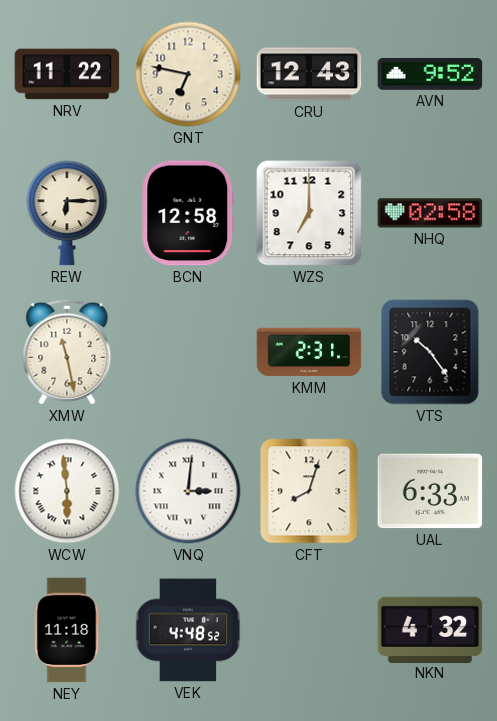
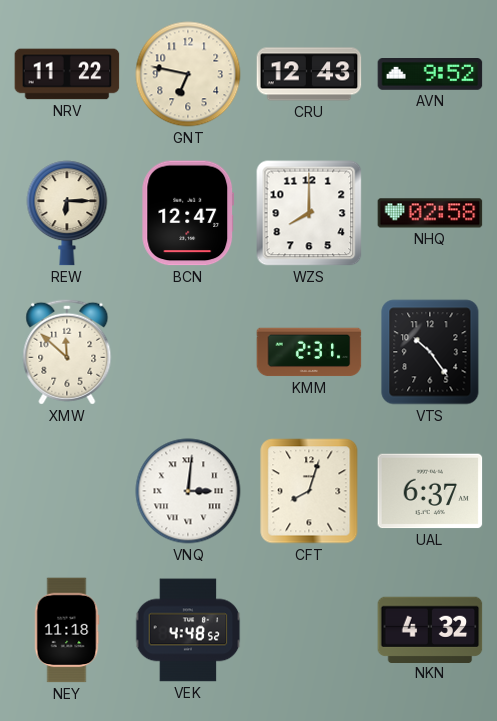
BCN: 12:58 -> 12:47 (188, 213)
WZS: 7:00 -> 8:00 (309, 213)
XMW: 11:28 -> 11:52 (67, 352)
WCW: 5:59 -> none (67, 491)
UAL: 6:33 -> 6:37 (430, 491)
